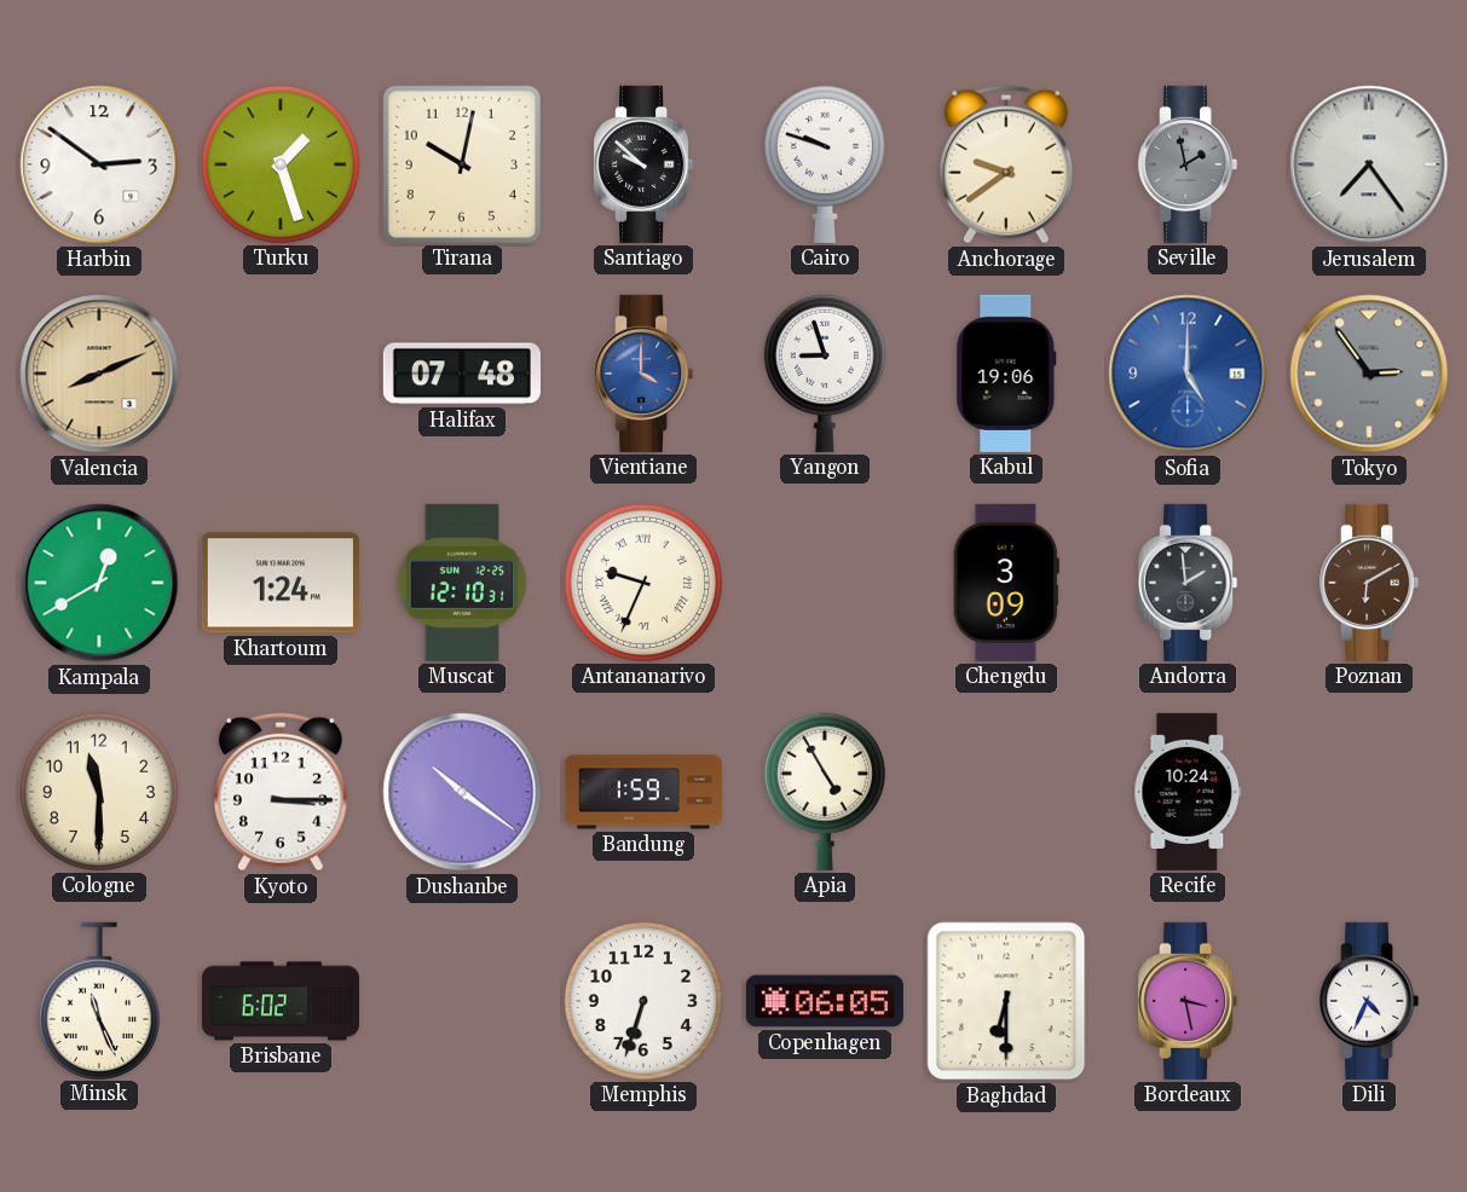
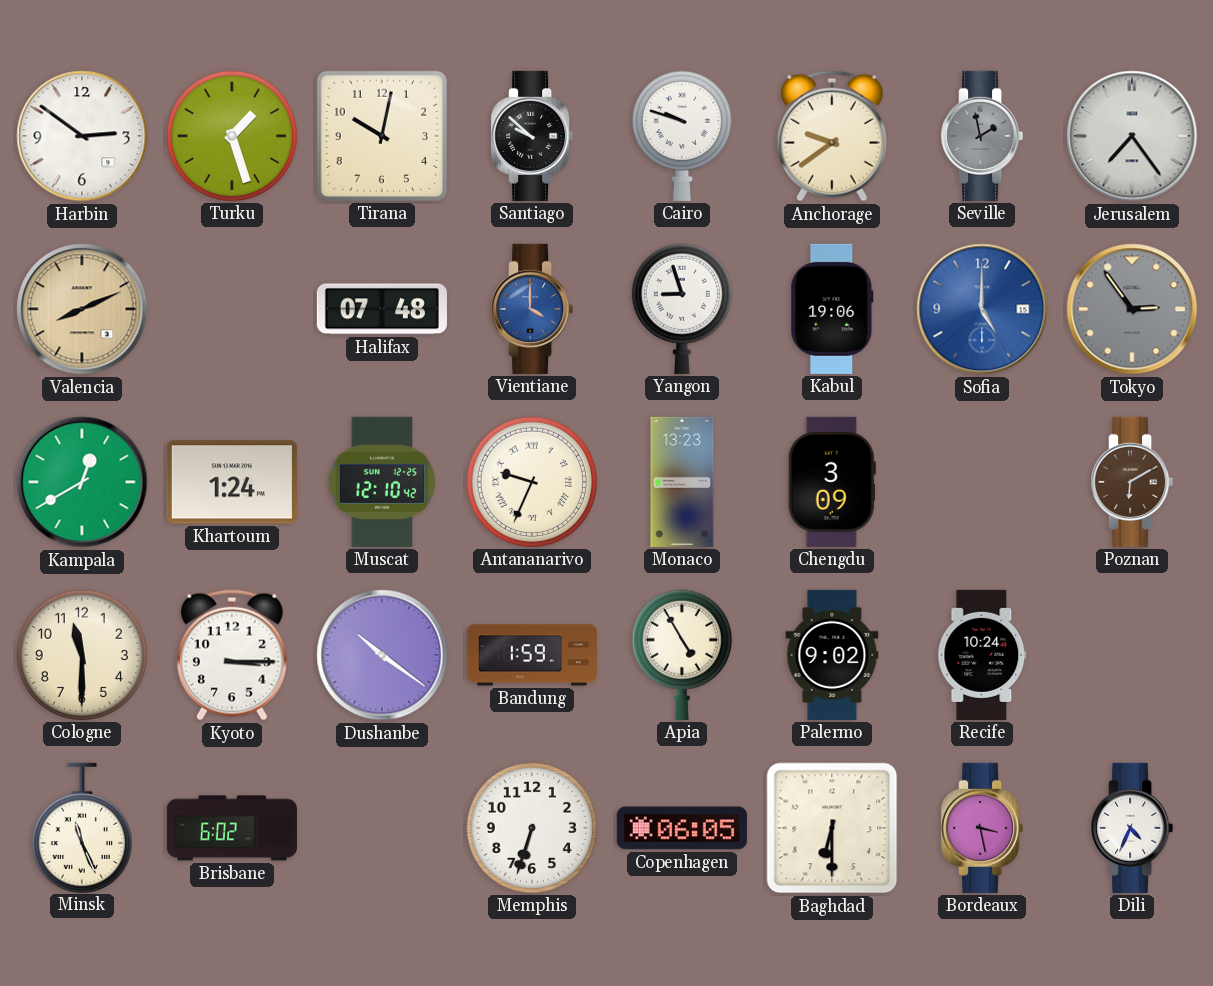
Muscat: 12:10:31 -> 12:10:42 (382, 482)
Monaco: none -> 13:23 (682, 482)
Andorra: 1:59 -> none (1188, 583)
Palermo: none -> 9:02 (832, 655)
